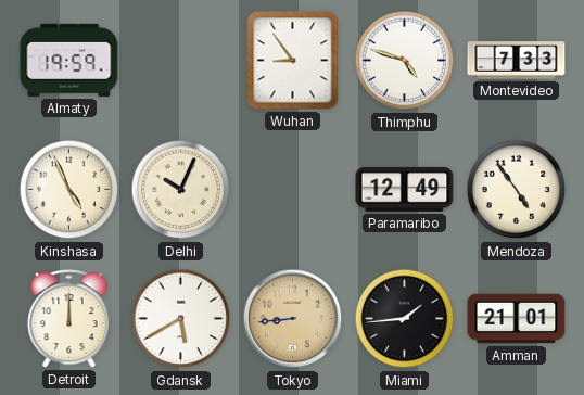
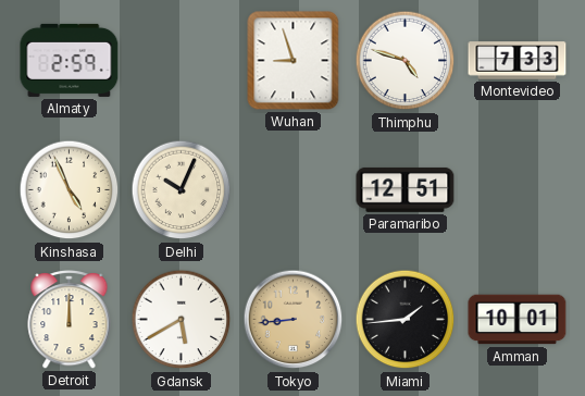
Almaty: 19:59 -> 2:59 (70, 60)
Wuhan: 8:54 -> 8:57 (294, 61)
Paramaribo: 12:49 -> 12:51 (406, 189)
Mendoza: 4:54 -> none (517, 190)
Amman: 21:01 -> 10:01 (518, 320)
